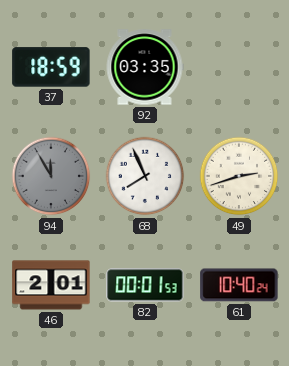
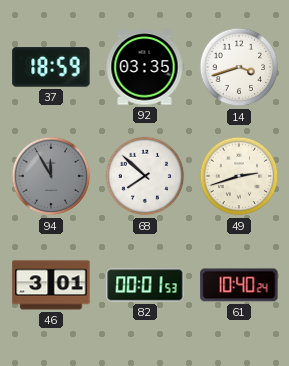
14: none -> 3:42 (239, 67)
68: 7:56 -> 7:52 (145, 176)
46: 2:01 -> 3:01 (51, 285)
